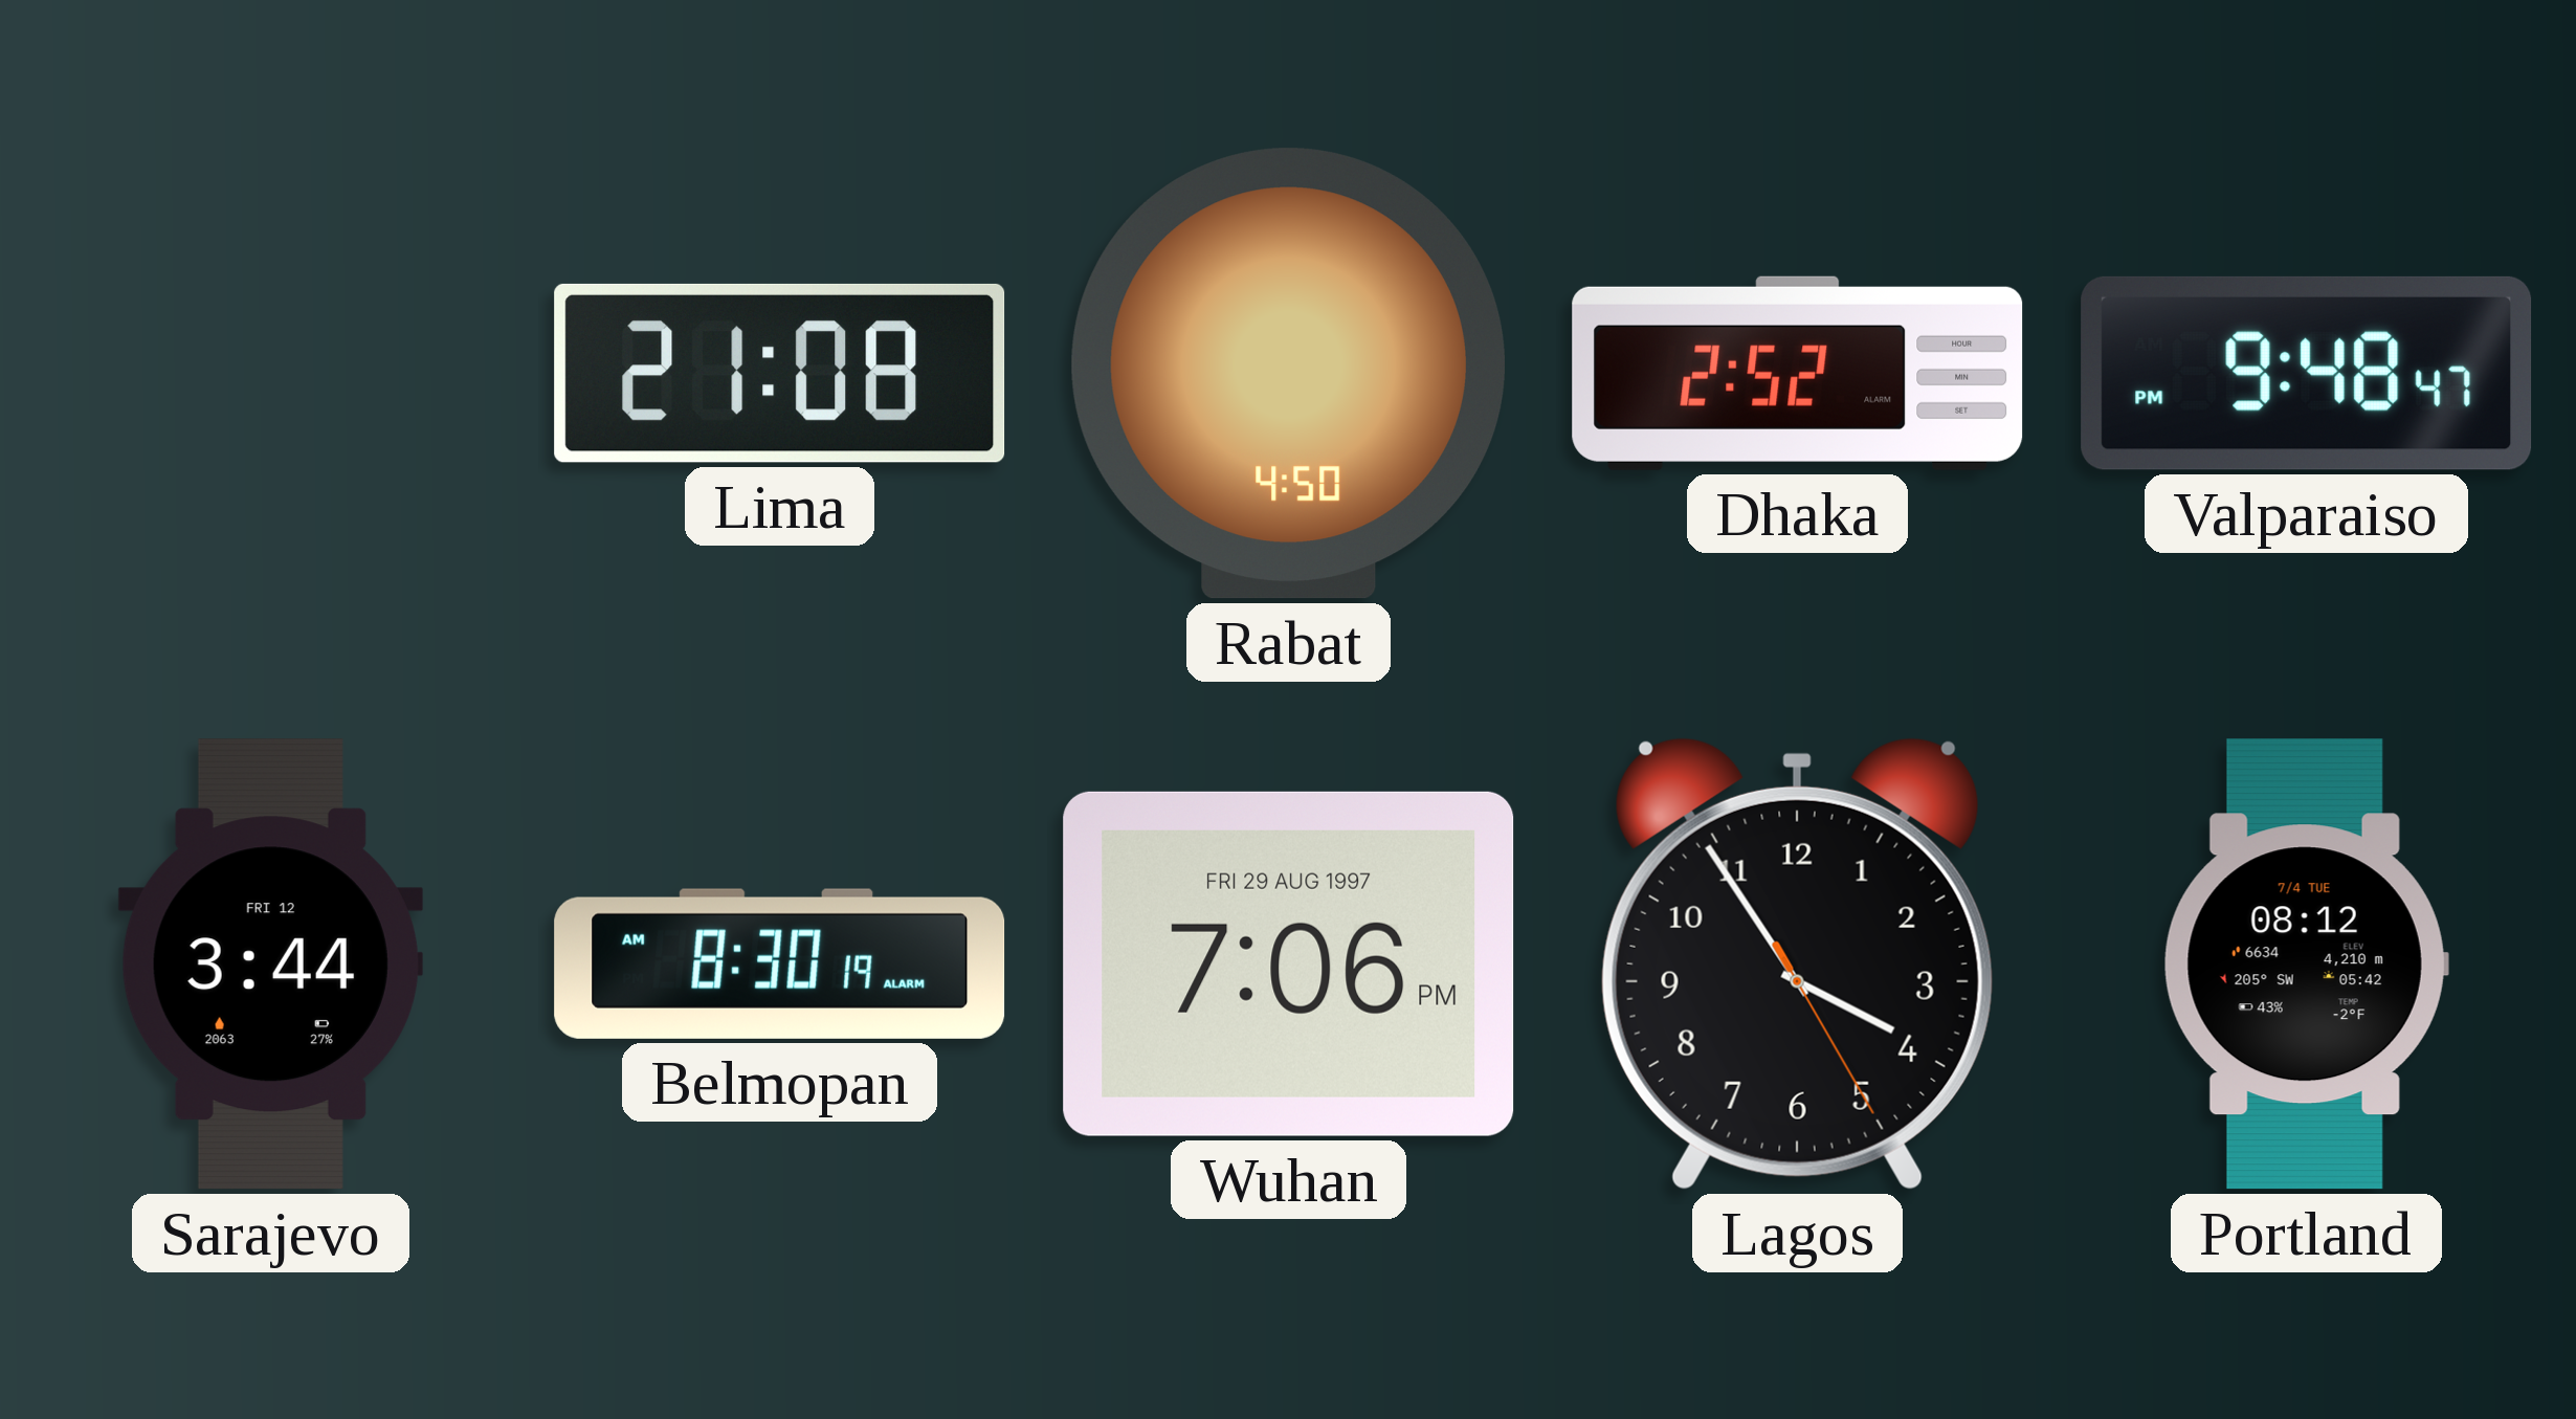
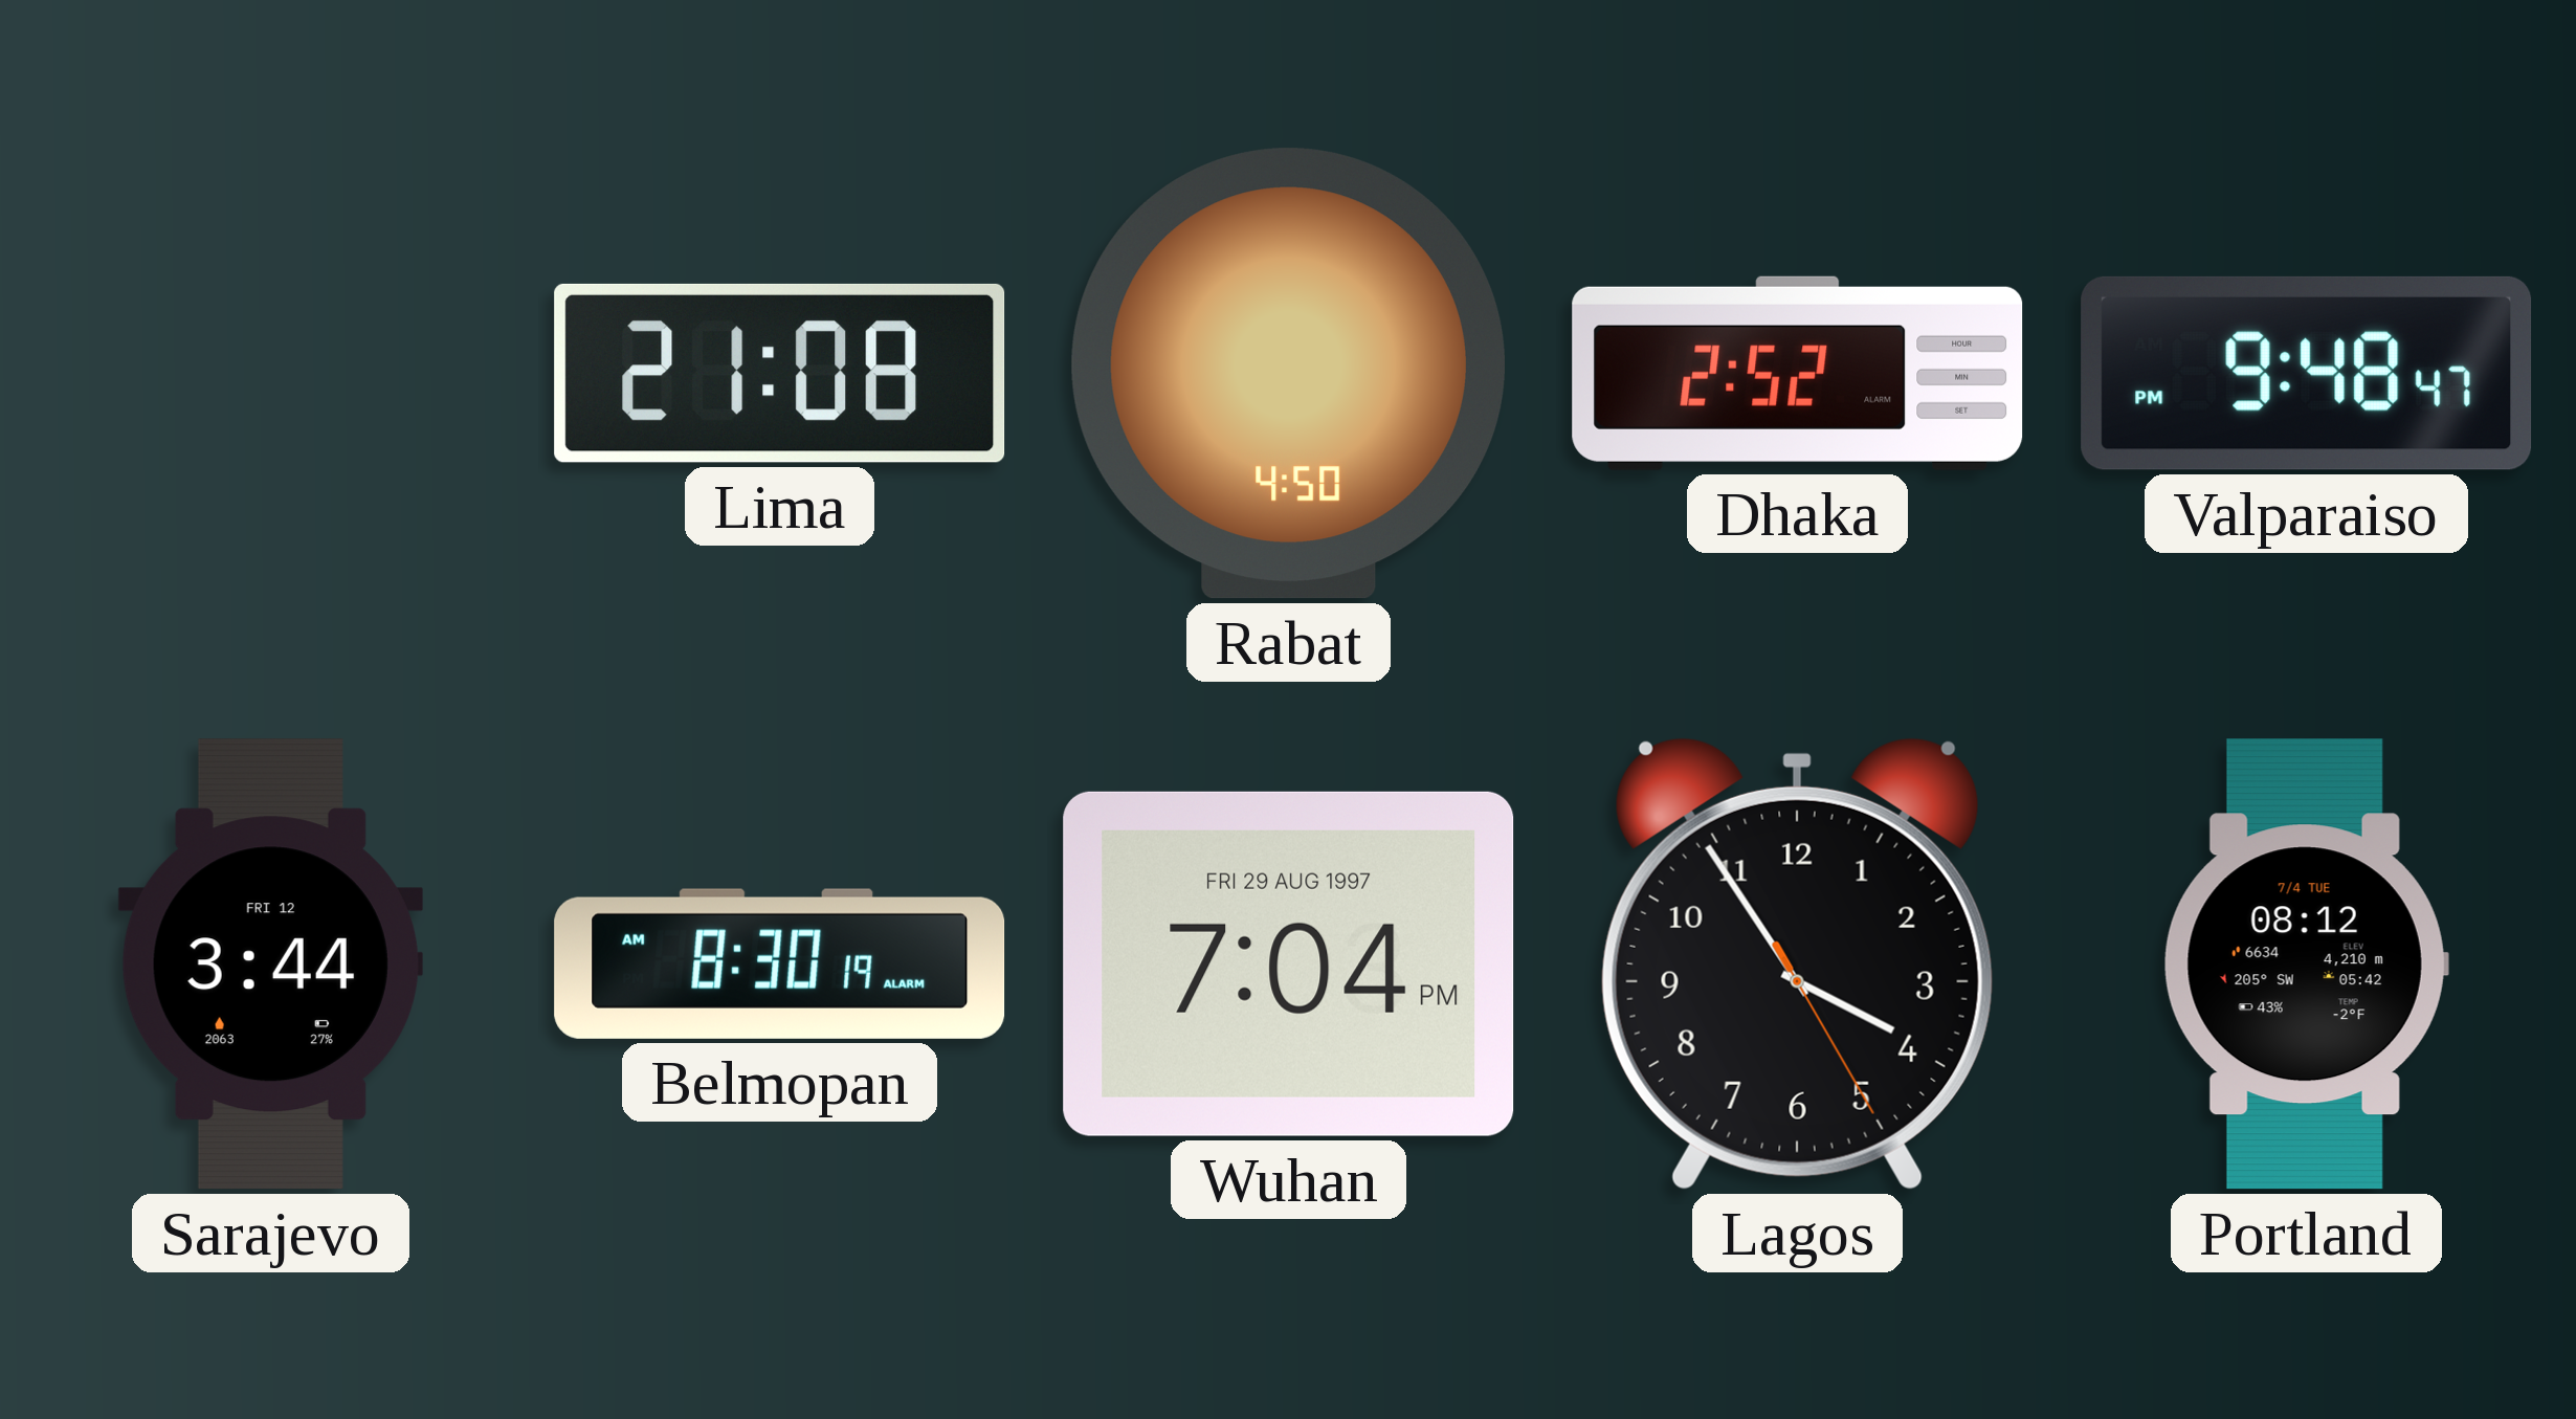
Wuhan: 7:06 -> 7:04 (1289, 963)
